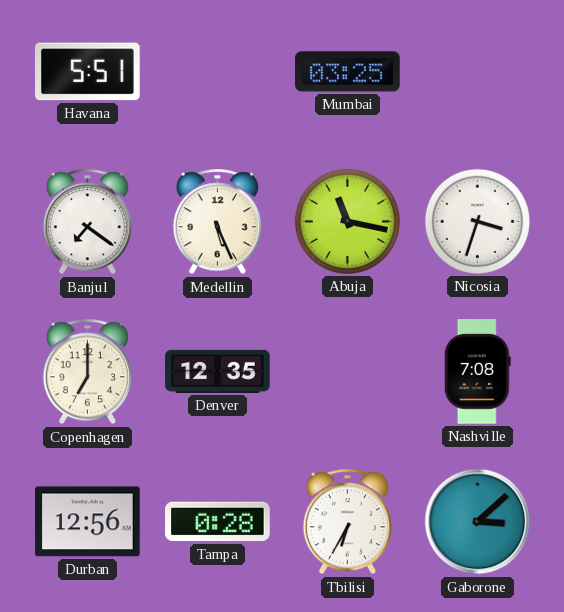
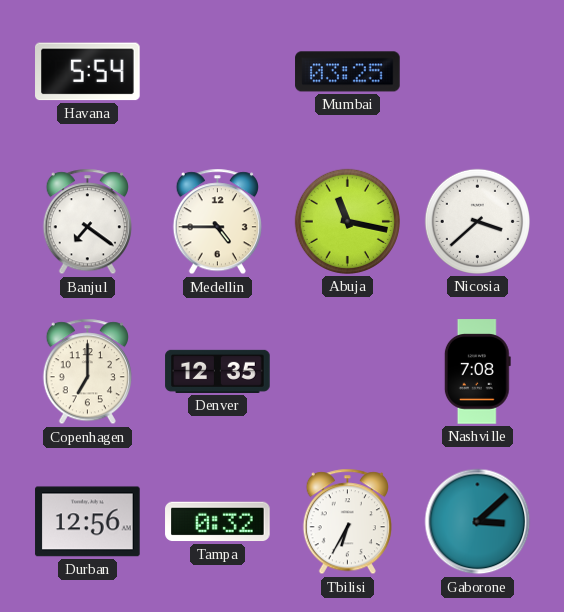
Havana: 5:51 -> 5:54 (88, 72)
Medellin: 5:26 -> 4:45 (217, 222)
Nicosia: 3:33 -> 3:38 (477, 221)
Tampa: 0:28 -> 0:32 (218, 522)
